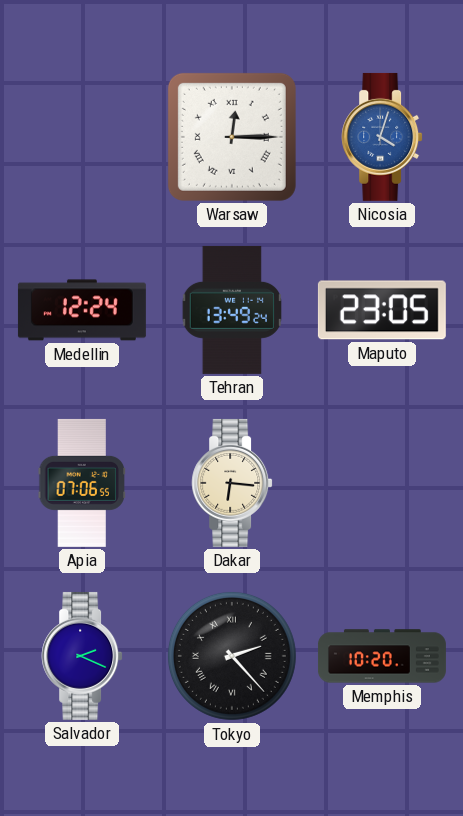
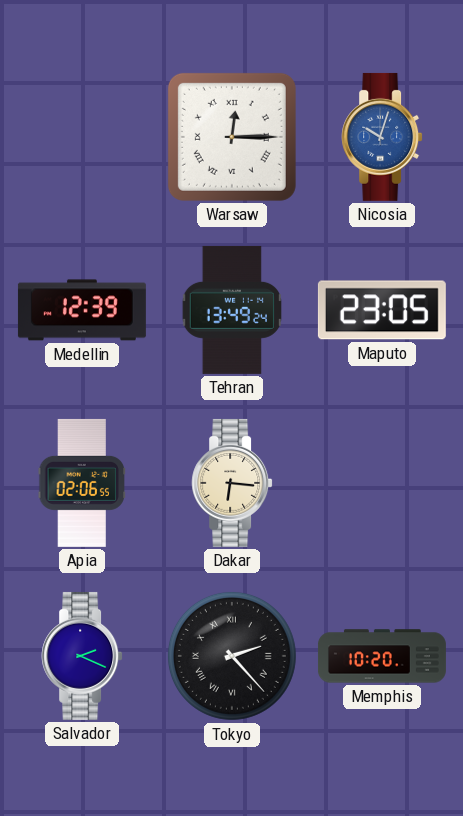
Nicosia: 4:03 -> 10:03 (382, 137)
Medellin: 12:24 -> 12:39 (82, 310)
Apia: 07:06 -> 02:06 (82, 483)
